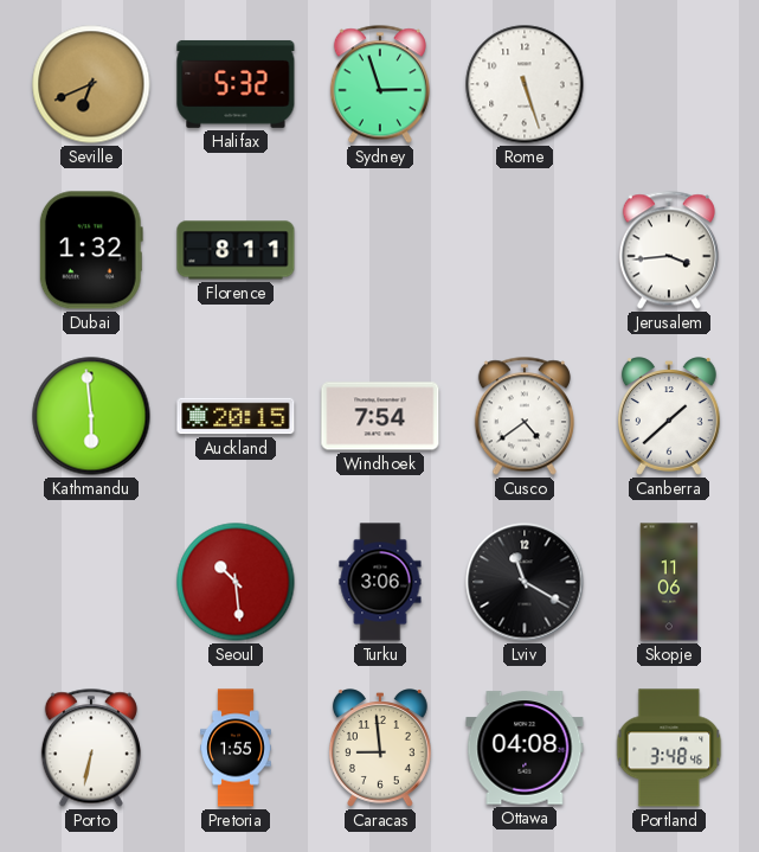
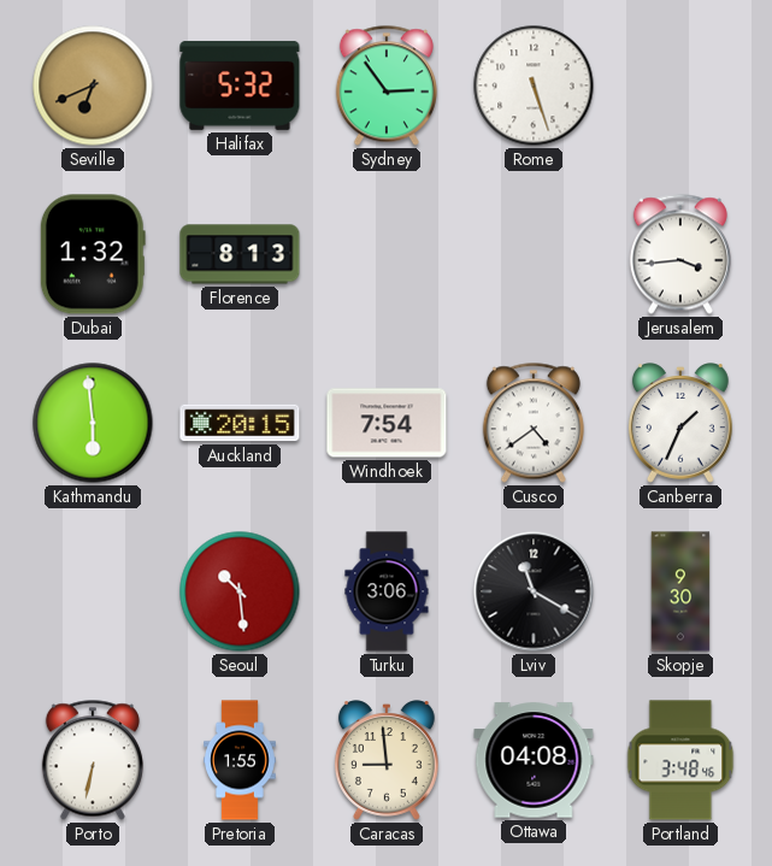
Sydney: 2:57 -> 2:54 (387, 86)
Florence: 8:11 -> 8:13 (240, 254)
Canberra: 1:38 -> 1:34 (680, 423)
Skopje: 11:06 -> 9:30 (680, 591)
